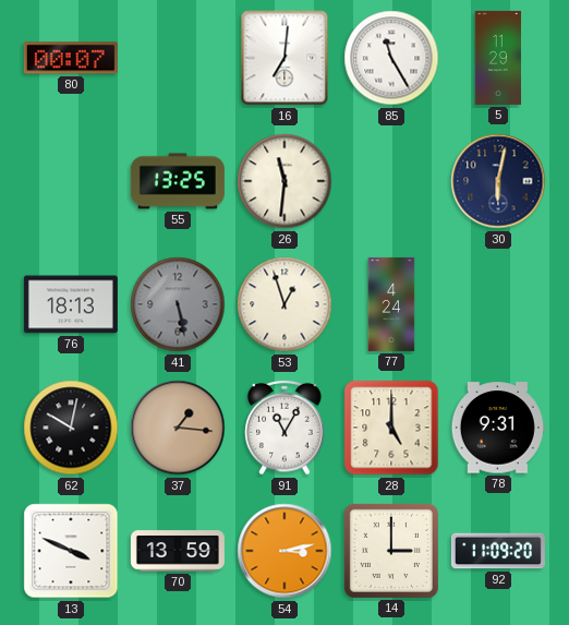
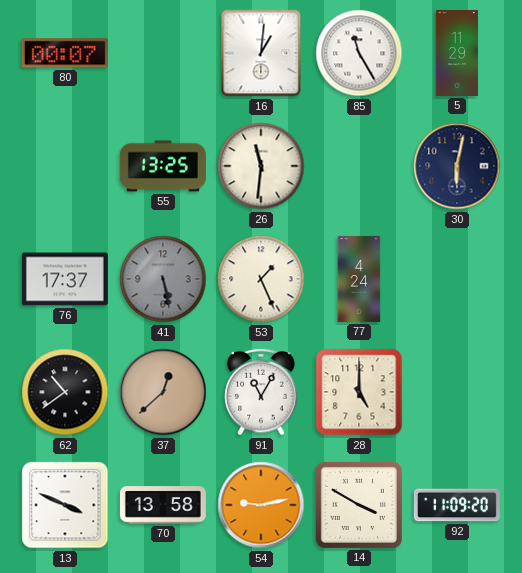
16: 7:01 -> 1:01 (261, 53)
76: 18:13 -> 17:37 (65, 279)
53: 12:57 -> 1:26 (261, 279)
62: 10:02 -> 10:39 (65, 392)
37: 1:16 -> 12:38 (163, 392)
78: 9:31 -> none (498, 428)
70: 13:59 -> 13:58 (163, 505)
54: 3:13 -> 9:13 (261, 505)
14: 3:00 -> 3:50 (359, 505)
